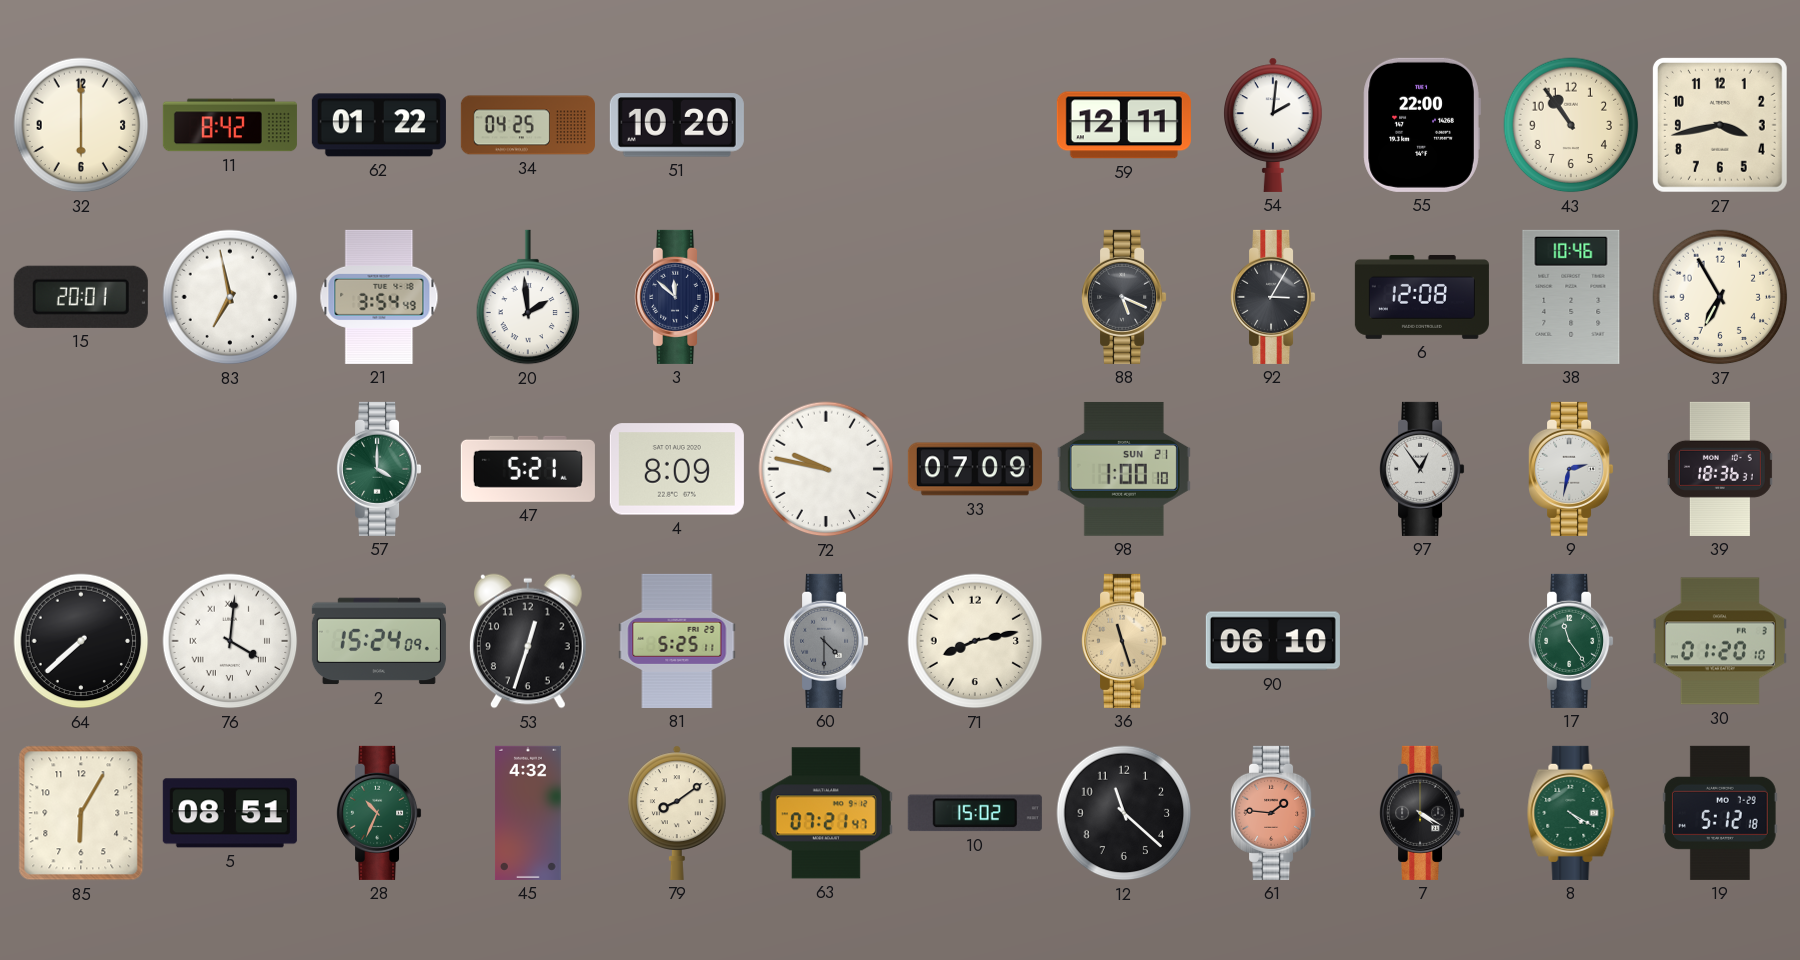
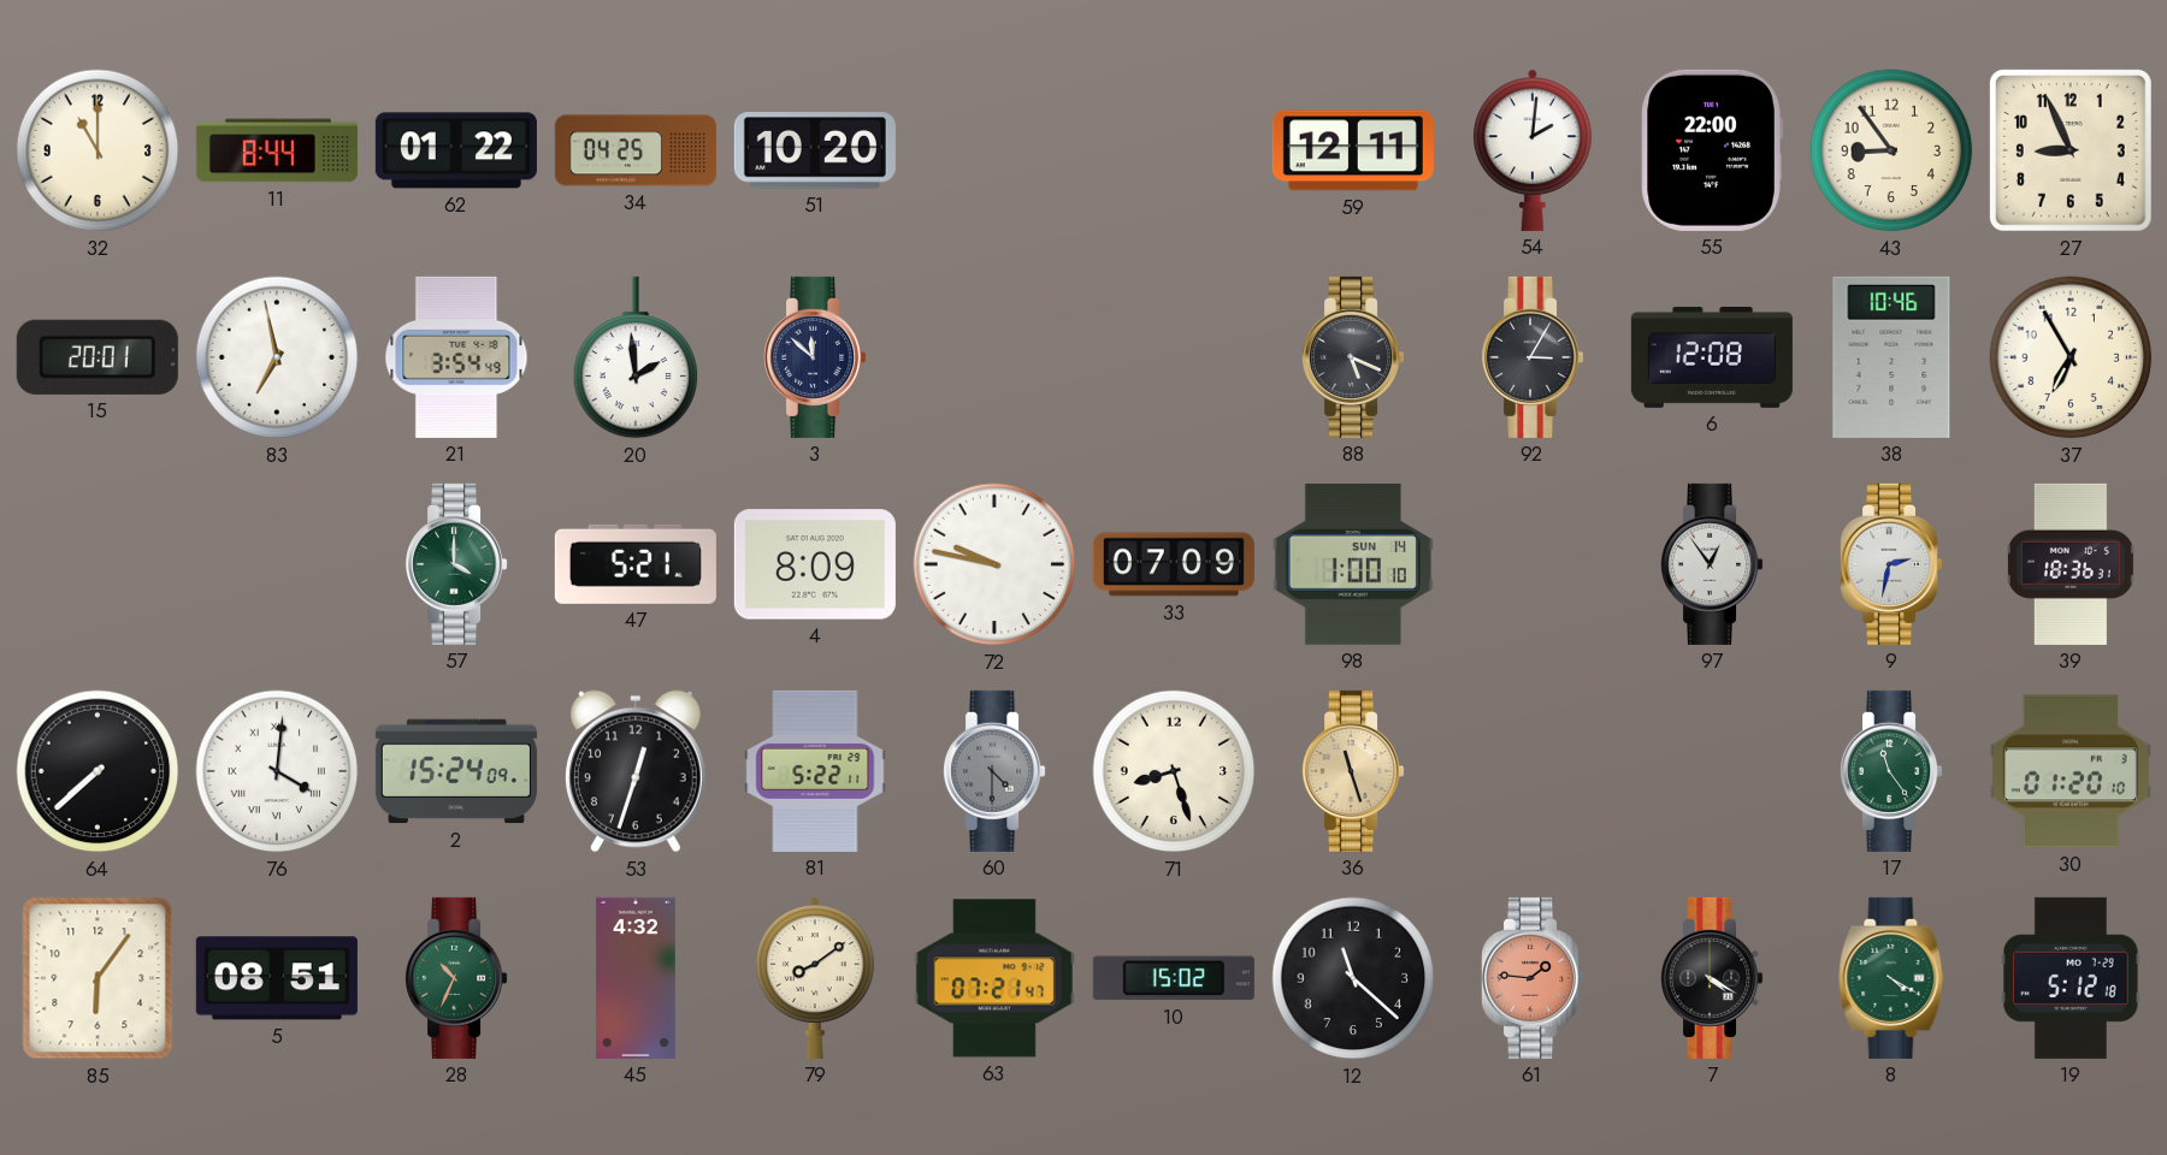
32: 6:00 -> 11:00 (98, 150)
11: 8:42 -> 8:44 (277, 150)
43: 10:54 -> 8:54 (1891, 150)
27: 3:43 -> 8:56 (2071, 150)
98 date: SUN 21 -> SUN 14 (1353, 564)
81: 5:25 -> 5:22 (815, 771)
71: 8:13 -> 8:27 (1174, 771)
90: 06:10 -> none (1273, 641)
85: 6:05 -> 6:06 (98, 978)
